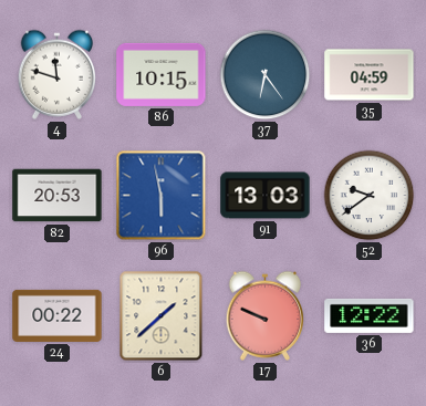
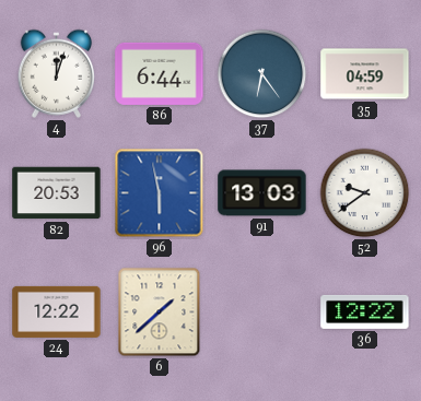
4: 11:48 -> 12:03 (57, 73)
86: 10:15 -> 6:44 (160, 73)
24: 00:22 -> 12:22 (57, 311)
17: 9:49 -> none (266, 315)
